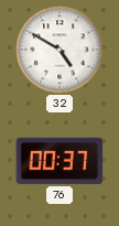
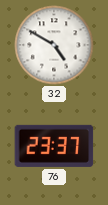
76: 00:37 -> 23:37 (54, 146)
